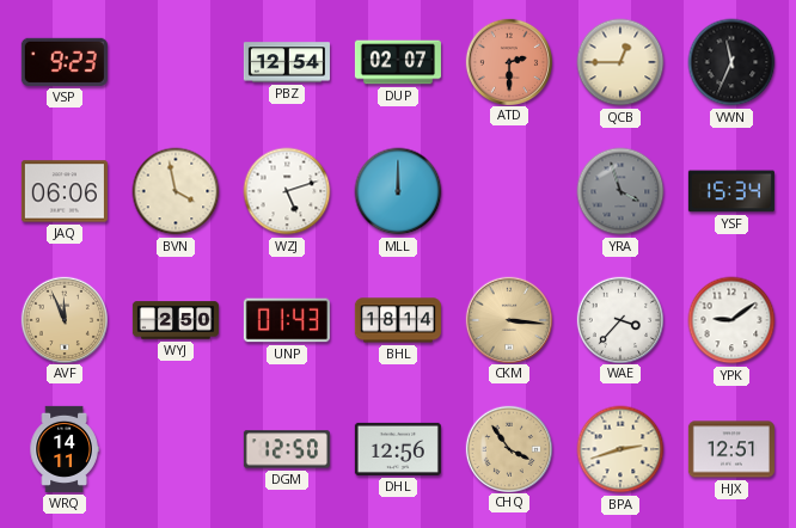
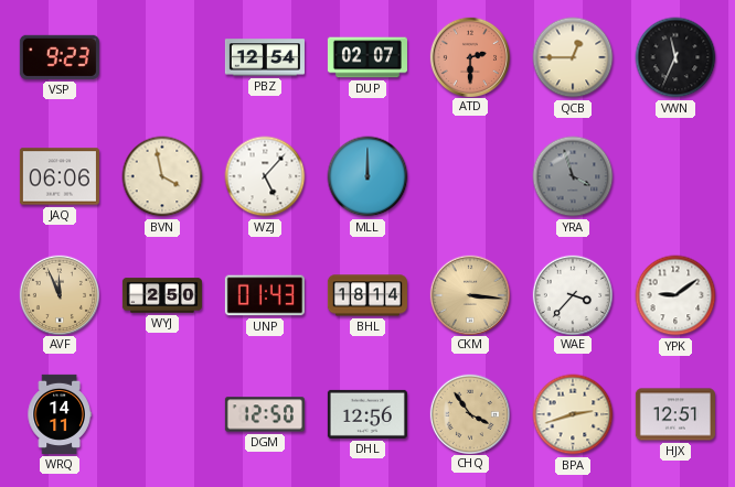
WZJ: 5:12 -> 5:07 (265, 176)
YSF: 15:34 -> none (731, 191)
